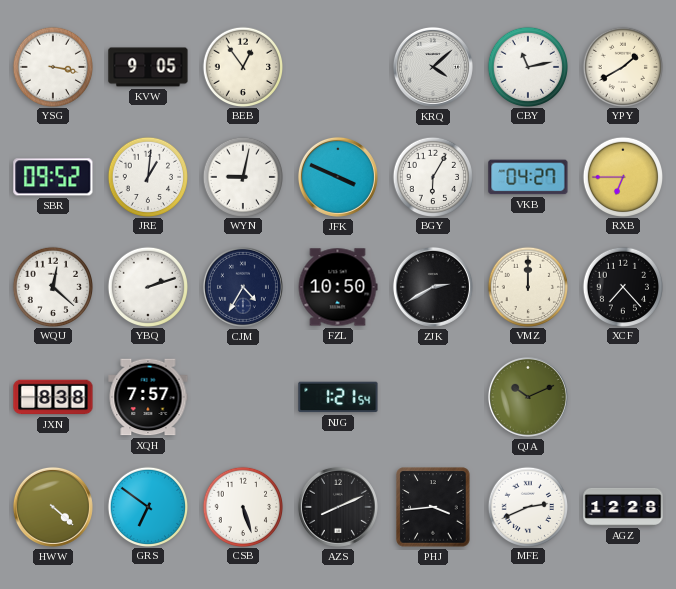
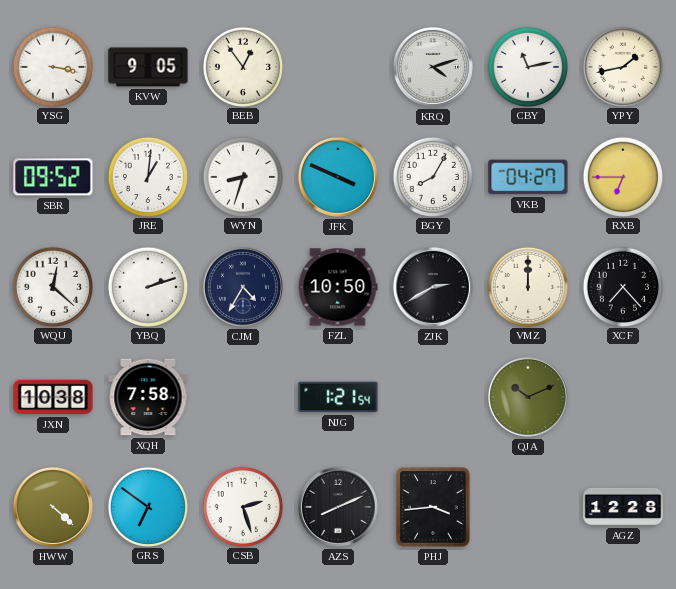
KRQ: 4:08 -> 4:12 (433, 67)
YPY: 1:40 -> 1:43 (622, 66)
WYN: 9:02 -> 8:33 (242, 176)
BGY: 6:05 -> 8:05 (432, 176)
JXN: 8:38 -> 10:38 (53, 397)
XQH: 7:57 -> 7:58 (148, 397)
CSB: 5:27 -> 2:27 (242, 506)
MFE: 2:41 -> none (527, 506)
